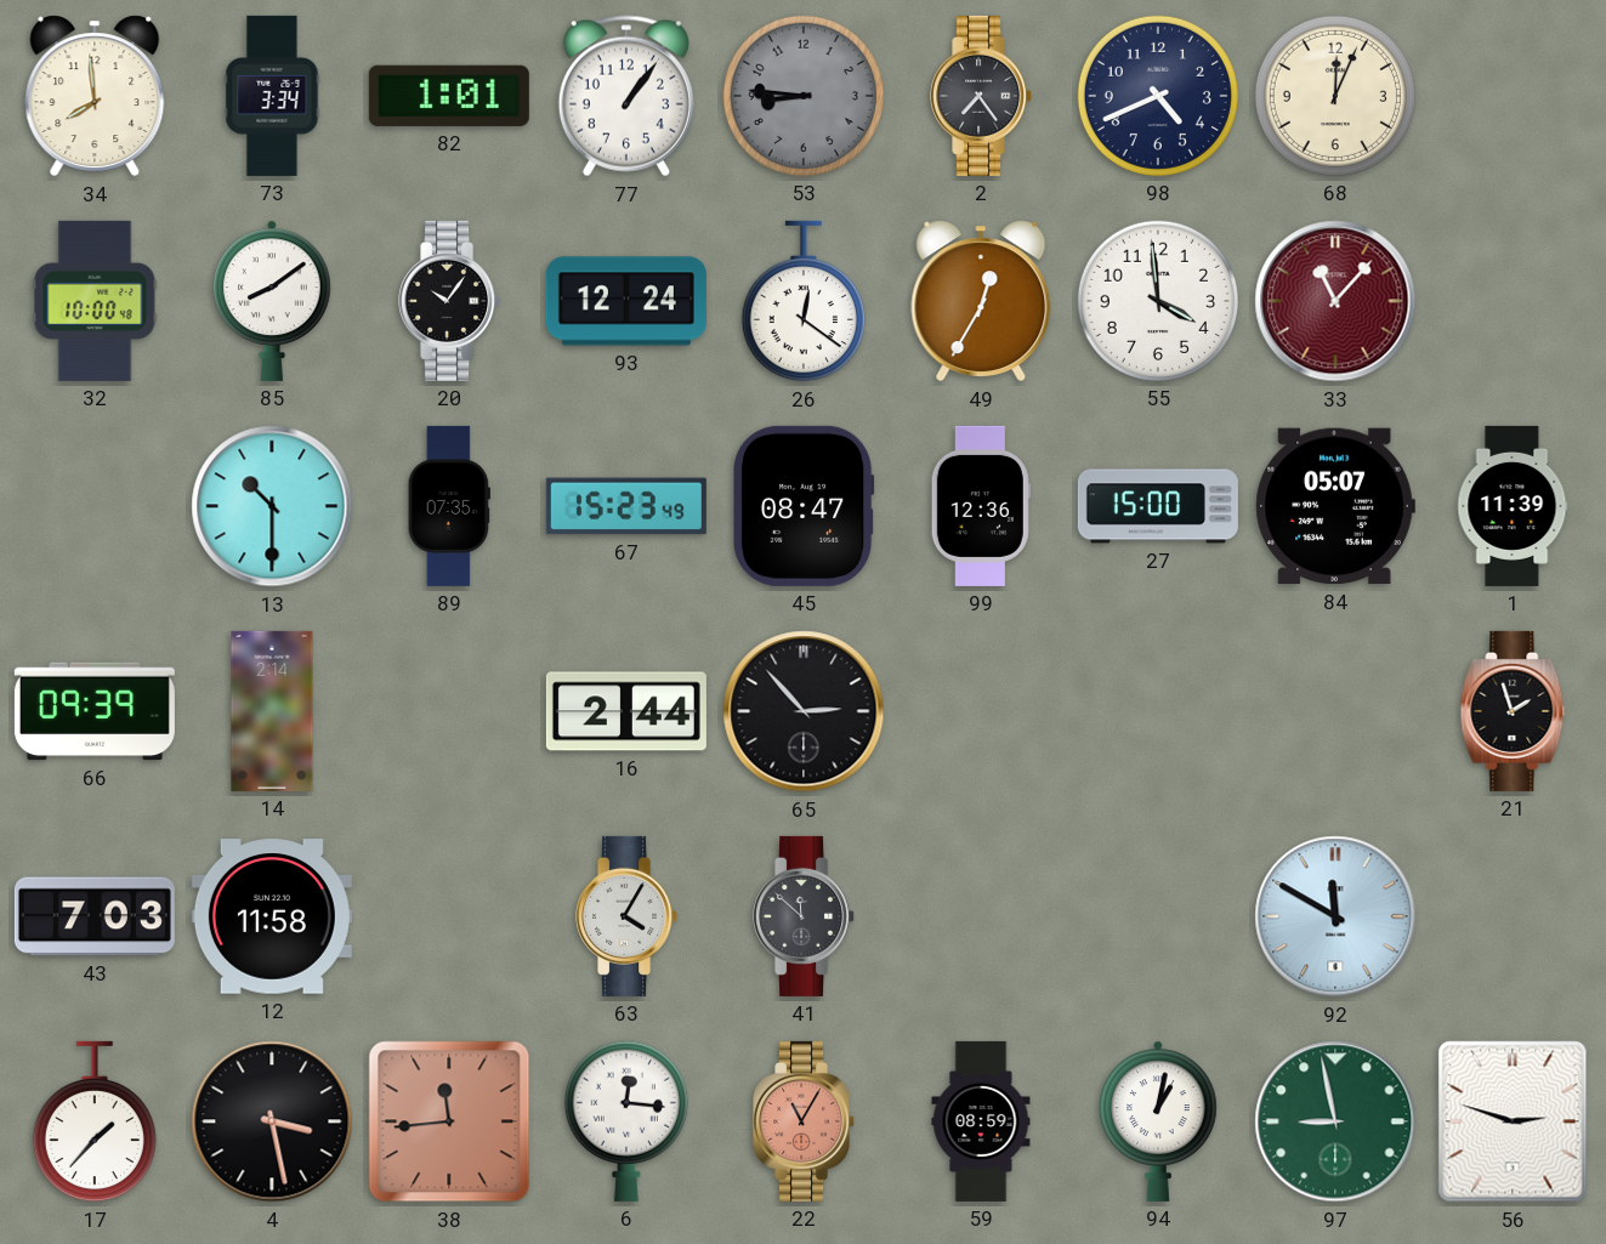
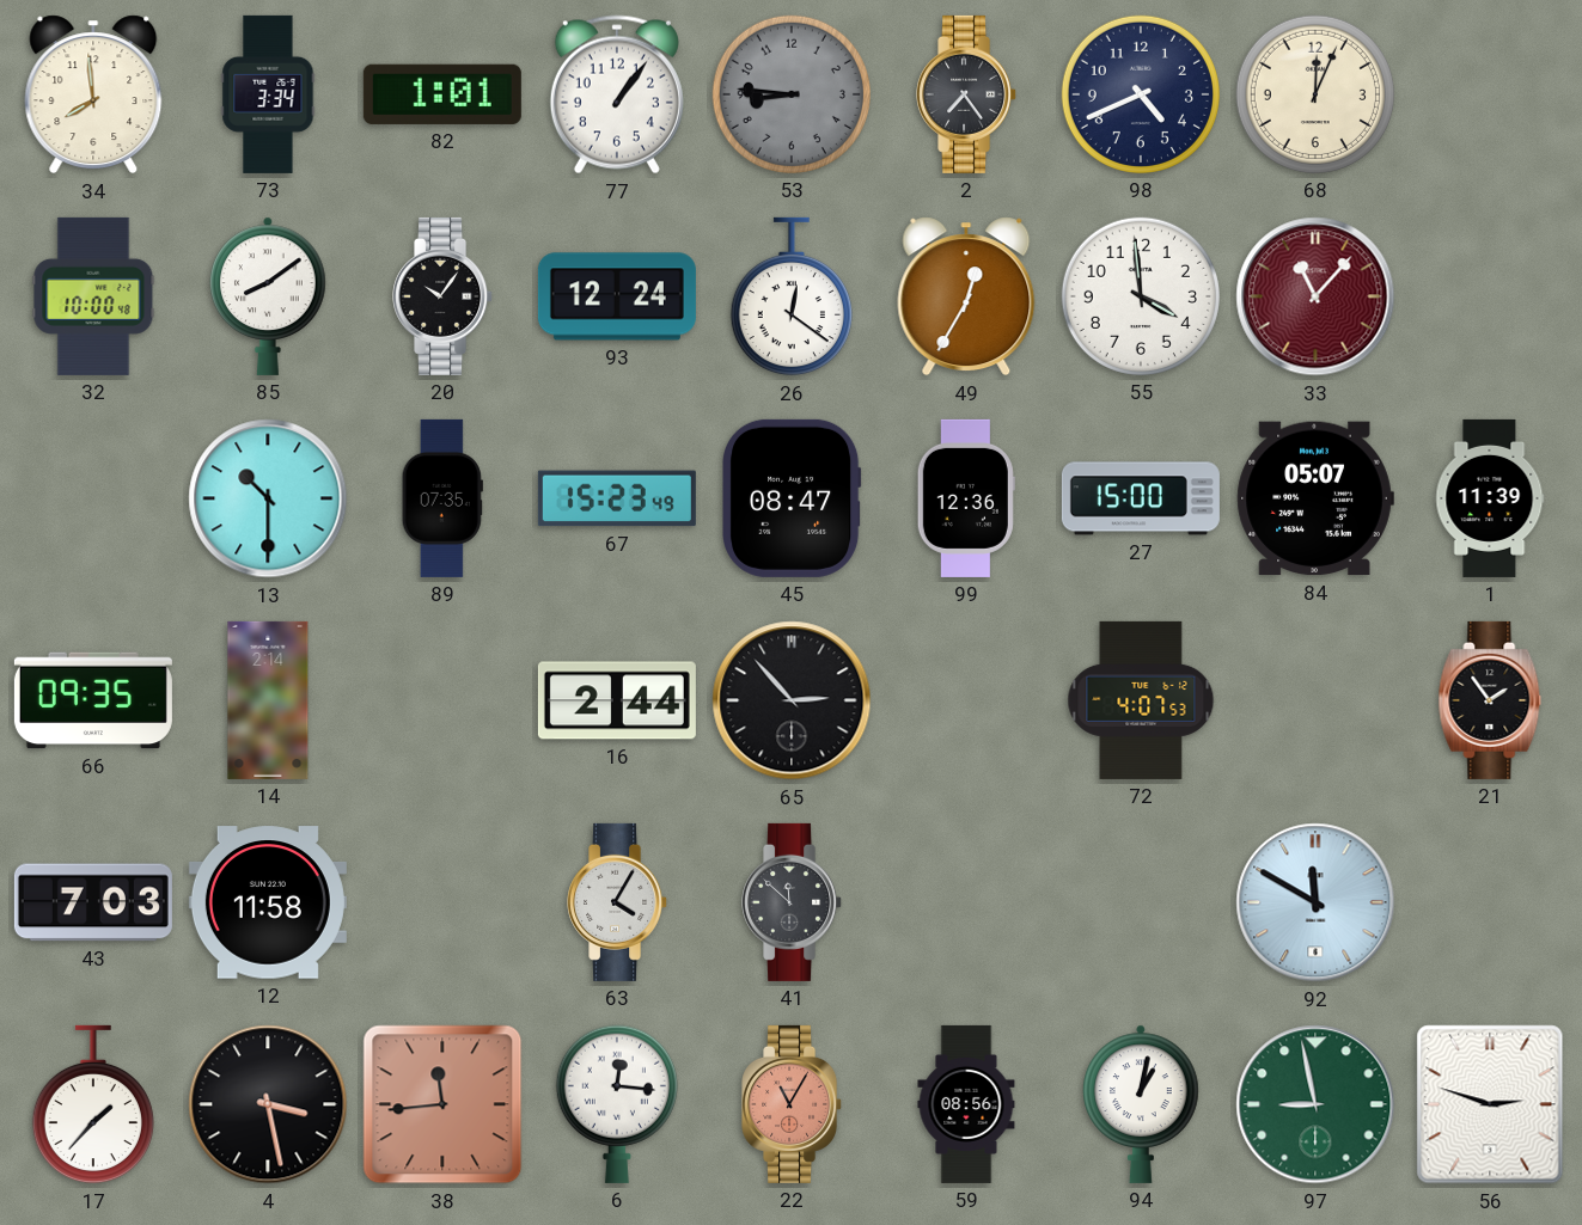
66: 09:39 -> 09:35 (93, 700)
72: none -> 4:07 (1141, 700)
21: 1:57 -> 1:54 (1490, 700)
59: 08:59 -> 08:56 (966, 1104)
